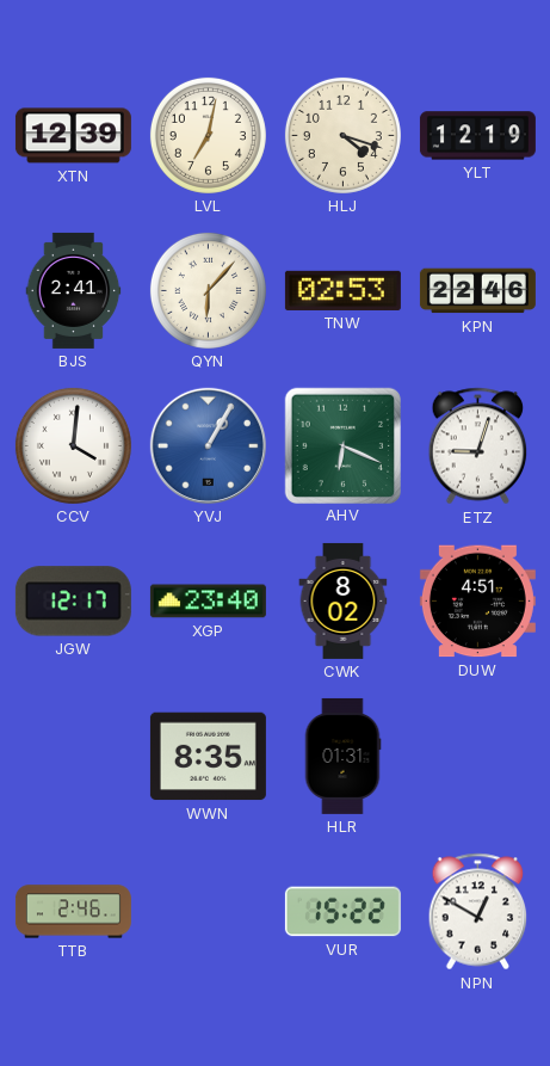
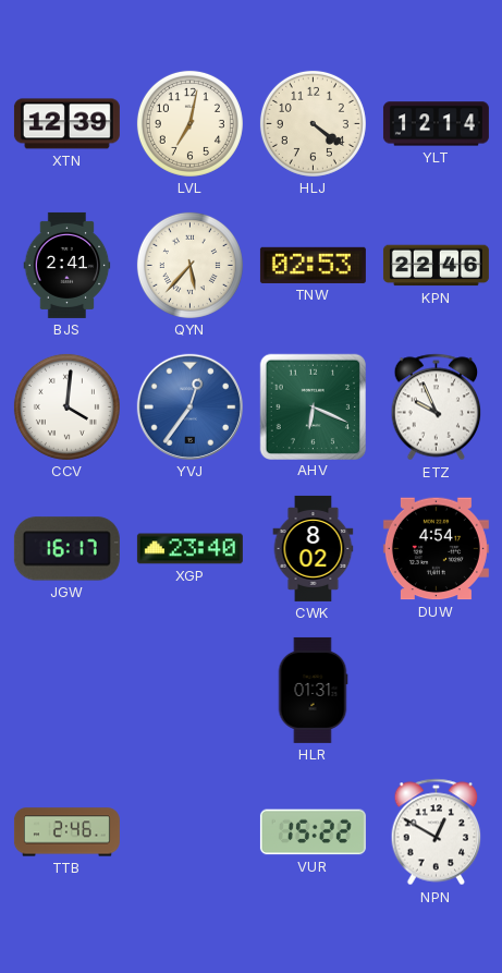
HLJ: 4:18 -> 4:21 (313, 123)
YLT: 12:19 -> 12:14 (436, 124)
QYN: 6:07 -> 5:37 (189, 265)
YVJ: 1:05 -> 12:36 (189, 406)
ETZ: 9:03 -> 9:56 (437, 408)
JGW: 12:17 -> 16:17 (66, 549)
DUW: 4:51 -> 4:54 (436, 549)
WWN: 8:35 -> none (208, 757)
